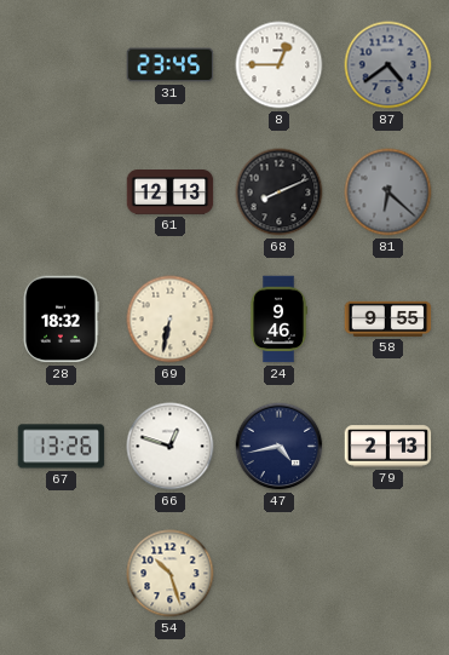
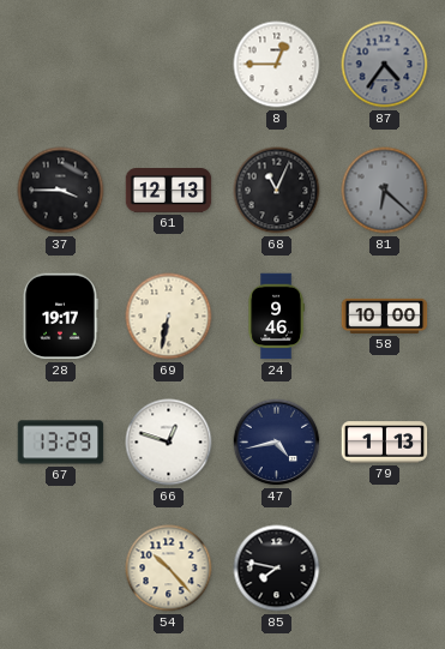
31: 23:45 -> none (171, 65)
87: 4:39 -> 4:36 (385, 65)
37: none -> 3:45 (61, 191)
68: 8:11 -> 11:04 (277, 191)
28: 18:32 -> 19:17 (60, 317)
58: 9:55 -> 10:00 (385, 316)
67: 13:26 -> 13:29 (61, 443)
79: 2:13 -> 1:13 (385, 443)
54: 10:27 -> 10:23 (169, 569)
85: none -> 7:47 (277, 569)
